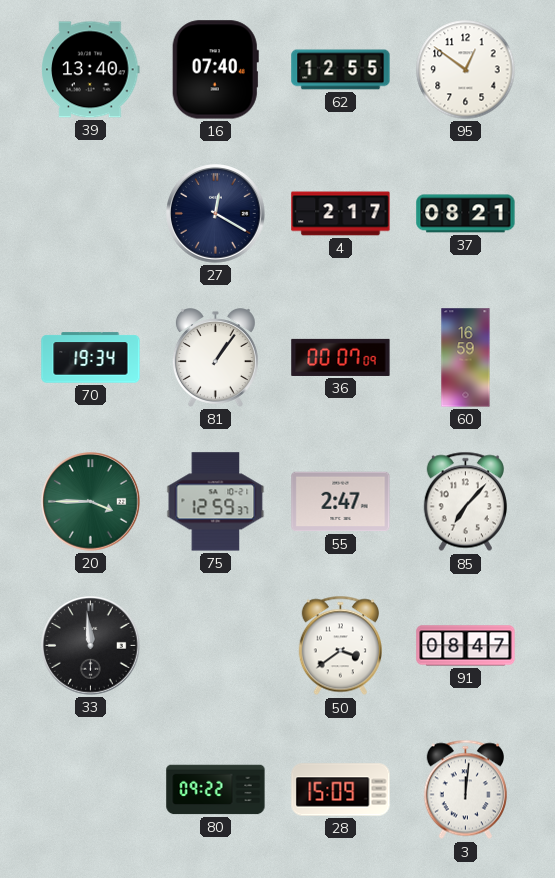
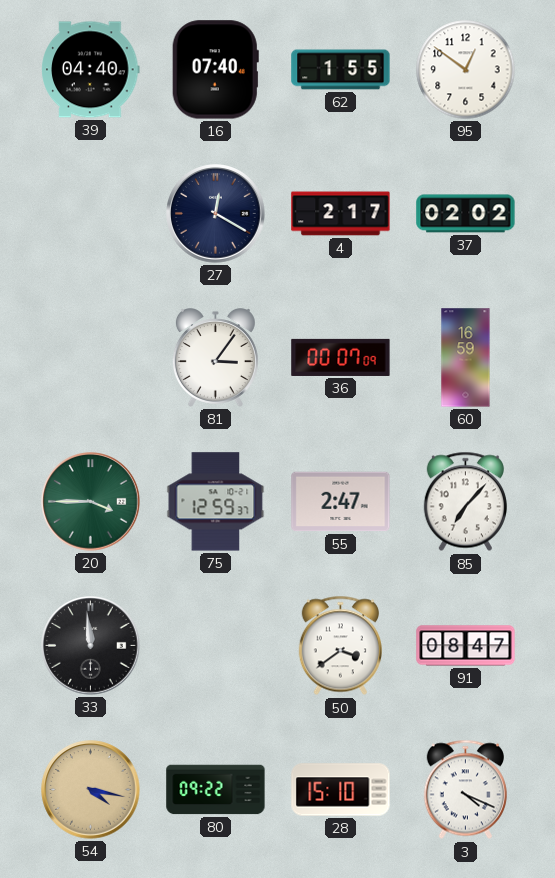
39: 13:40 -> 04:40 (91, 70)
62: 12:55 -> 1:55 (341, 70)
37: 08:21 -> 02:02 (466, 214)
70: 19:34 -> none (91, 358)
81: 1:06 -> 3:06 (215, 358)
54: none -> 4:17 (91, 790)
28: 15:09 -> 15:10 (341, 790)
3: 12:01 -> 4:19 (465, 790)
